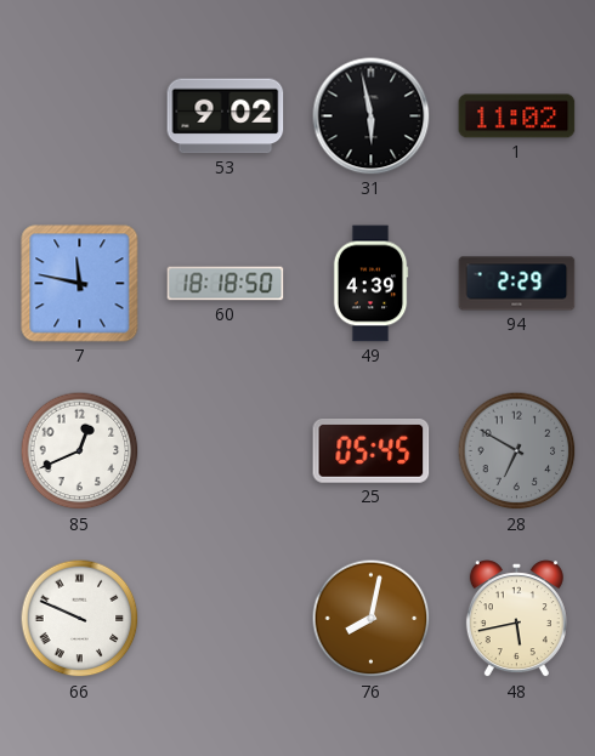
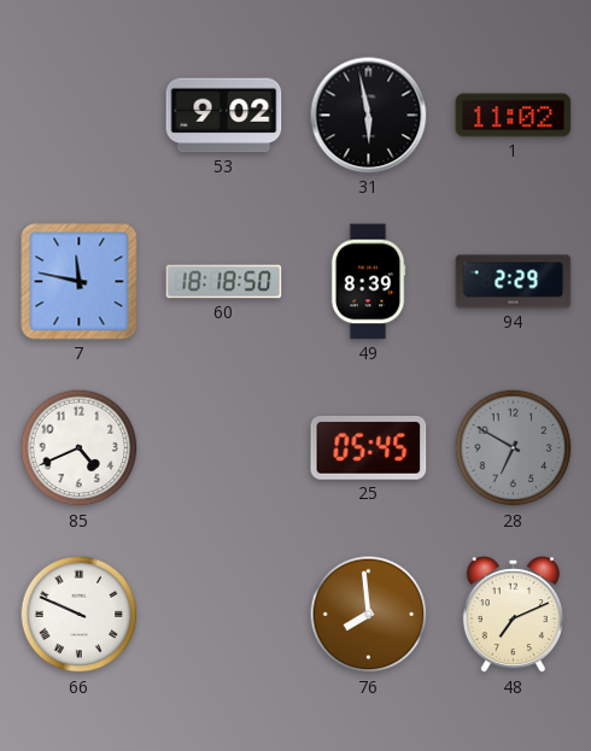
49: 4:39 -> 8:39 (368, 282)
85: 12:41 -> 4:41 (80, 448)
76: 8:02 -> 7:59 (369, 615)
48: 5:43 -> 7:11 (513, 615)
